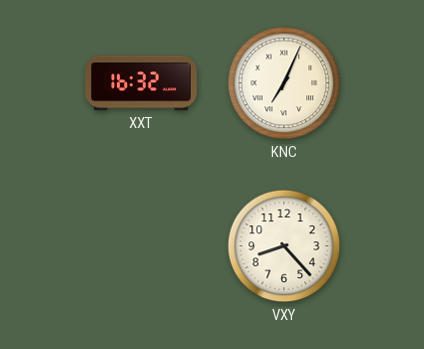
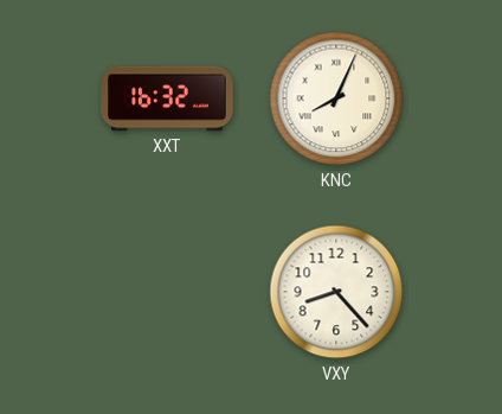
KNC: 7:04 -> 8:04 (336, 98)
